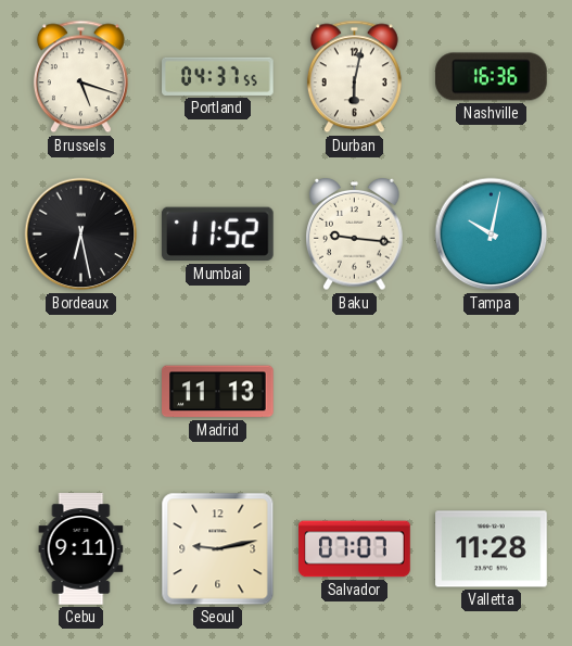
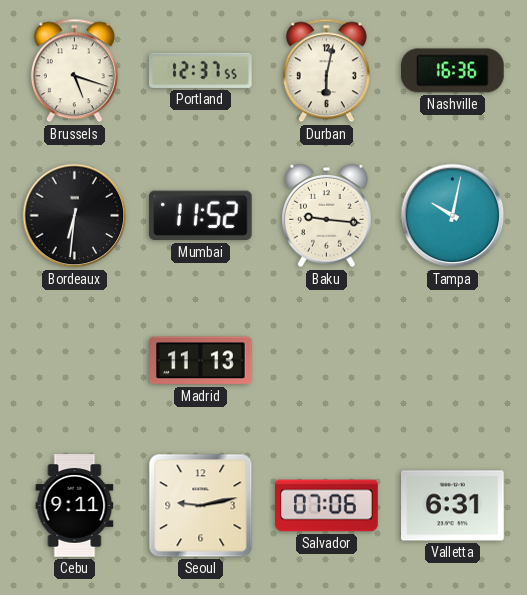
Portland: 04:37 -> 12:37 (201, 70)
Bordeaux: 6:28 -> 6:31 (75, 216)
Salvador: 07:07 -> 07:06 (327, 506)
Valletta: 11:28 -> 6:31 (453, 506)
